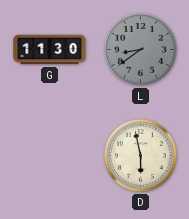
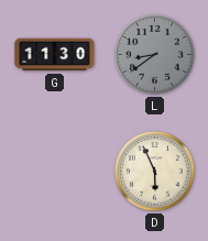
D: 5:58 -> 5:56 (155, 172)
